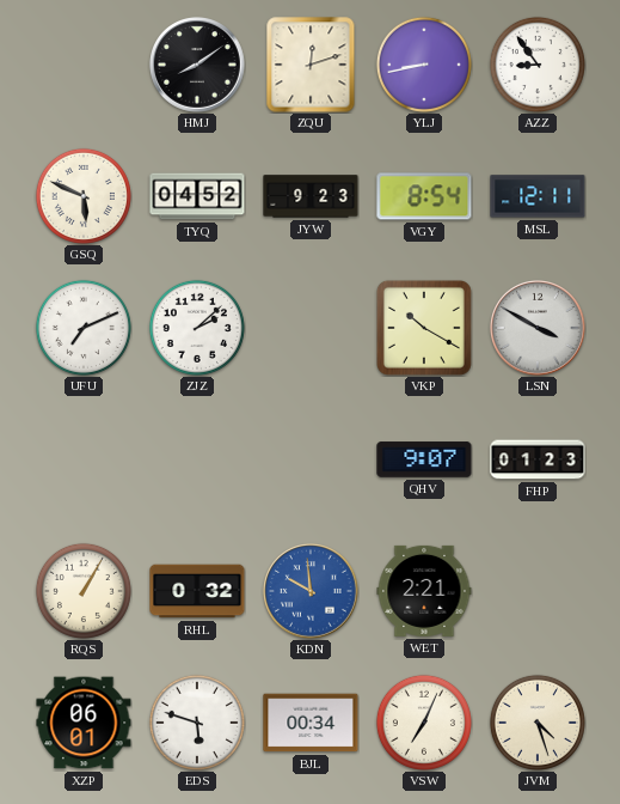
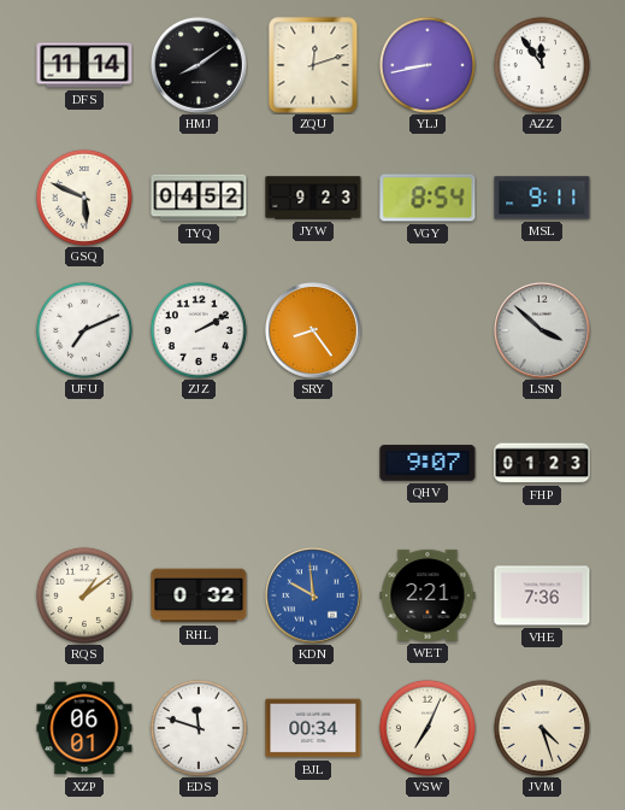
DFS: none -> 11:14 (84, 65)
AZZ: 8:54 -> 11:54 (542, 65)
MSL: 12:11 -> 9:11 (542, 198)
ZJZ: 2:08 -> 2:10 (199, 330)
SRY: none -> 8:24 (314, 331)
VKP: 10:20 -> none (424, 328)
LSN: 3:50 -> 3:52 (543, 331)
RQS: 1:05 -> 1:09 (84, 595)
VHE: none -> 7:36 (542, 595)
EDS: 5:48 -> 11:48 (199, 728)
